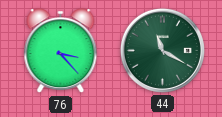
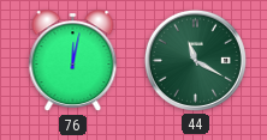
76: 3:23 -> 12:02 (73, 61)
